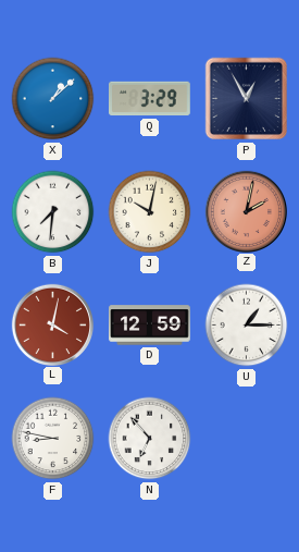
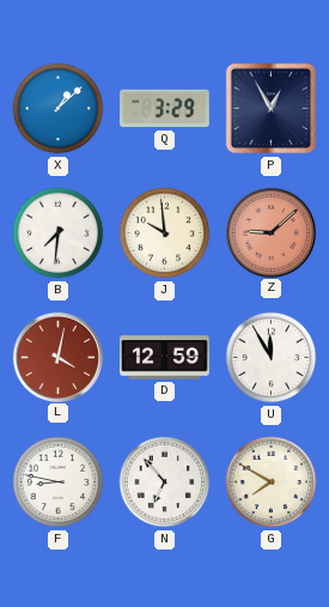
J: 10:02 -> 9:59 (165, 233)
Z: 2:02 -> 9:08 (270, 232)
U: 1:15 -> 11:55 (272, 358)
G: none -> 7:50 (272, 482)
